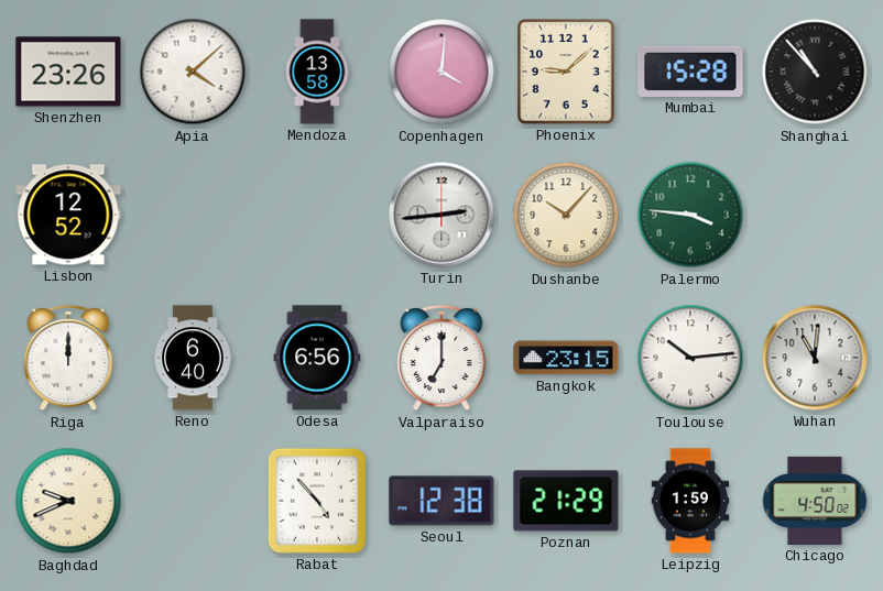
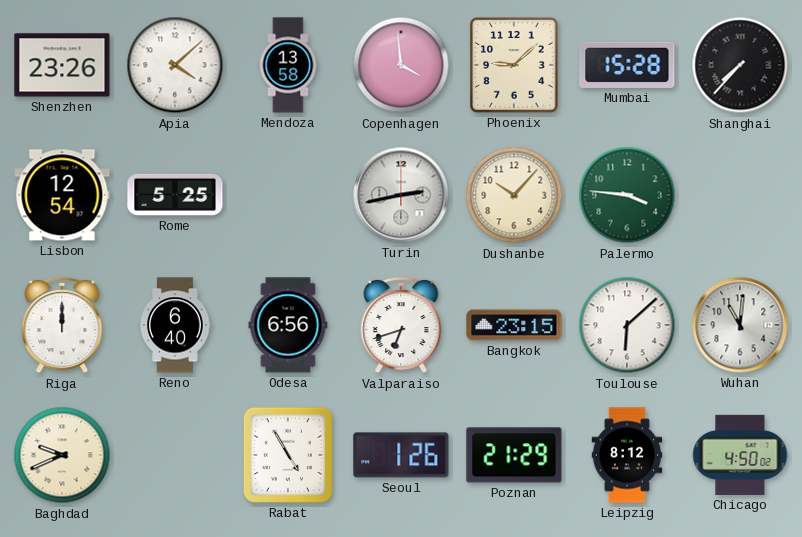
Copenhagen: 4:01 -> 3:59 (401, 65)
Shanghai: 10:53 -> 7:37 (740, 65)
Lisbon: 12:52 -> 12:54 (62, 195)
Rome: none -> 5:25 (175, 195)
Turin: 2:44 -> 2:43 (401, 195)
Valparaiso: 7:00 -> 6:42 (401, 325)
Toulouse: 10:14 -> 6:08 (627, 325)
Rabat: 4:53 -> 4:55 (288, 455)
Seoul: 12:38 -> 1:26 (401, 455)
Leipzig: 1:59 -> 8:12 (627, 455)
